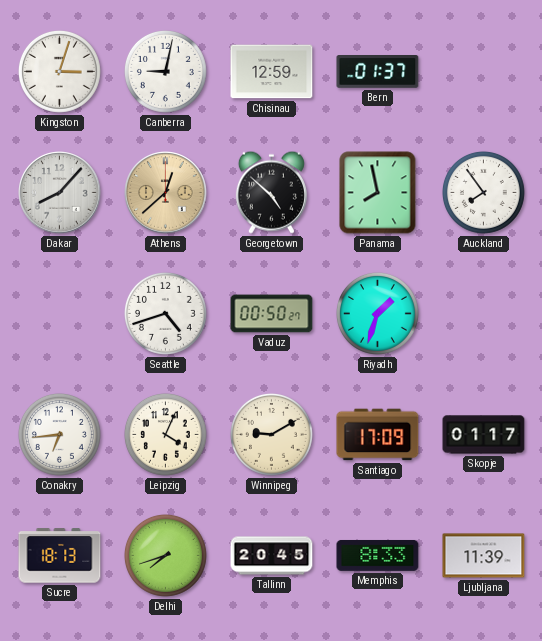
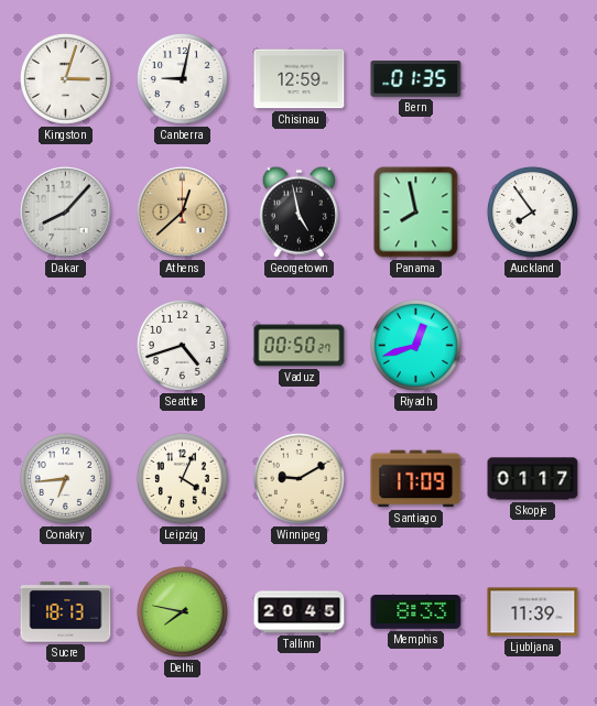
Bern: 01:37 -> 01:35 (416, 79)
Georgetown: 4:52 -> 4:58 (298, 211)
Riyadh: 1:33 -> 12:42 (415, 345)
Delhi: 7:42 -> 7:47 (182, 611)
